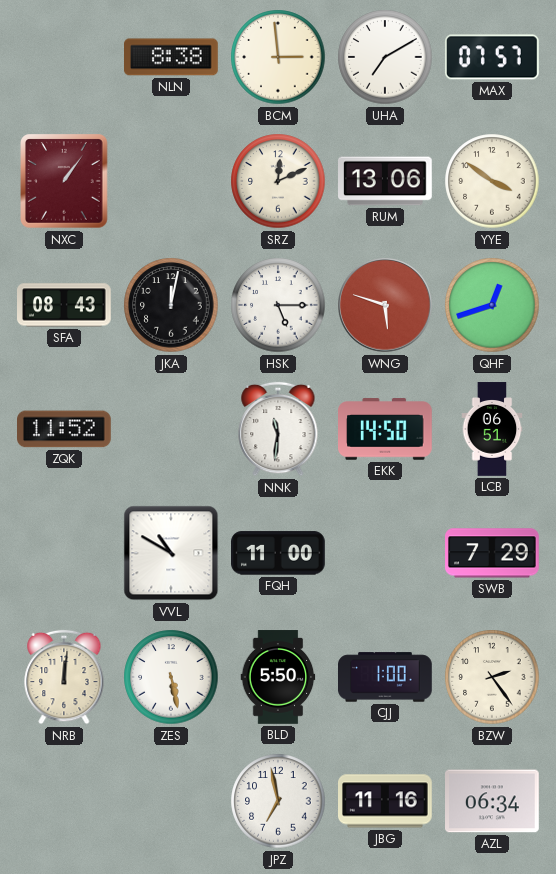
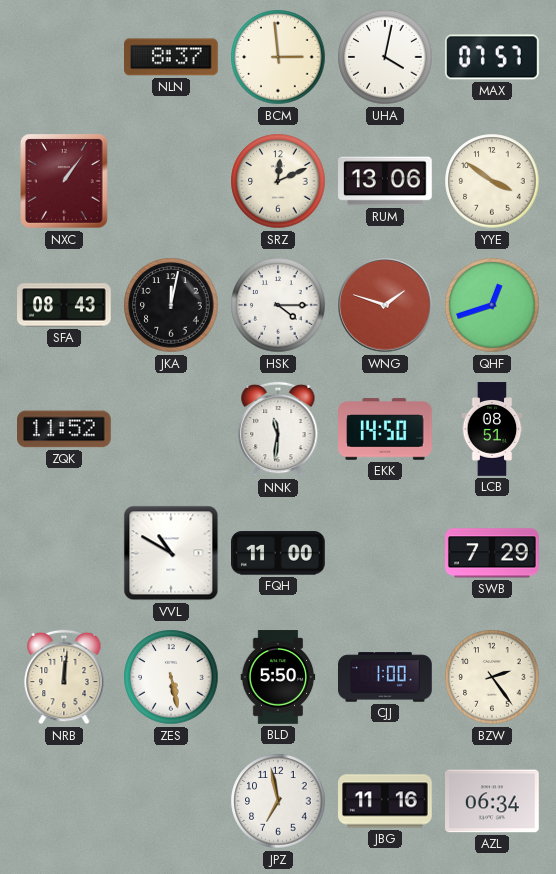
NLN: 8:38 -> 8:37 (172, 57)
UHA: 7:10 -> 4:02 (385, 57)
HSK: 5:15 -> 4:15 (278, 305)
WNG: 5:48 -> 1:48 (385, 305)
LCB: 06:51 -> 08:51 (492, 429)
